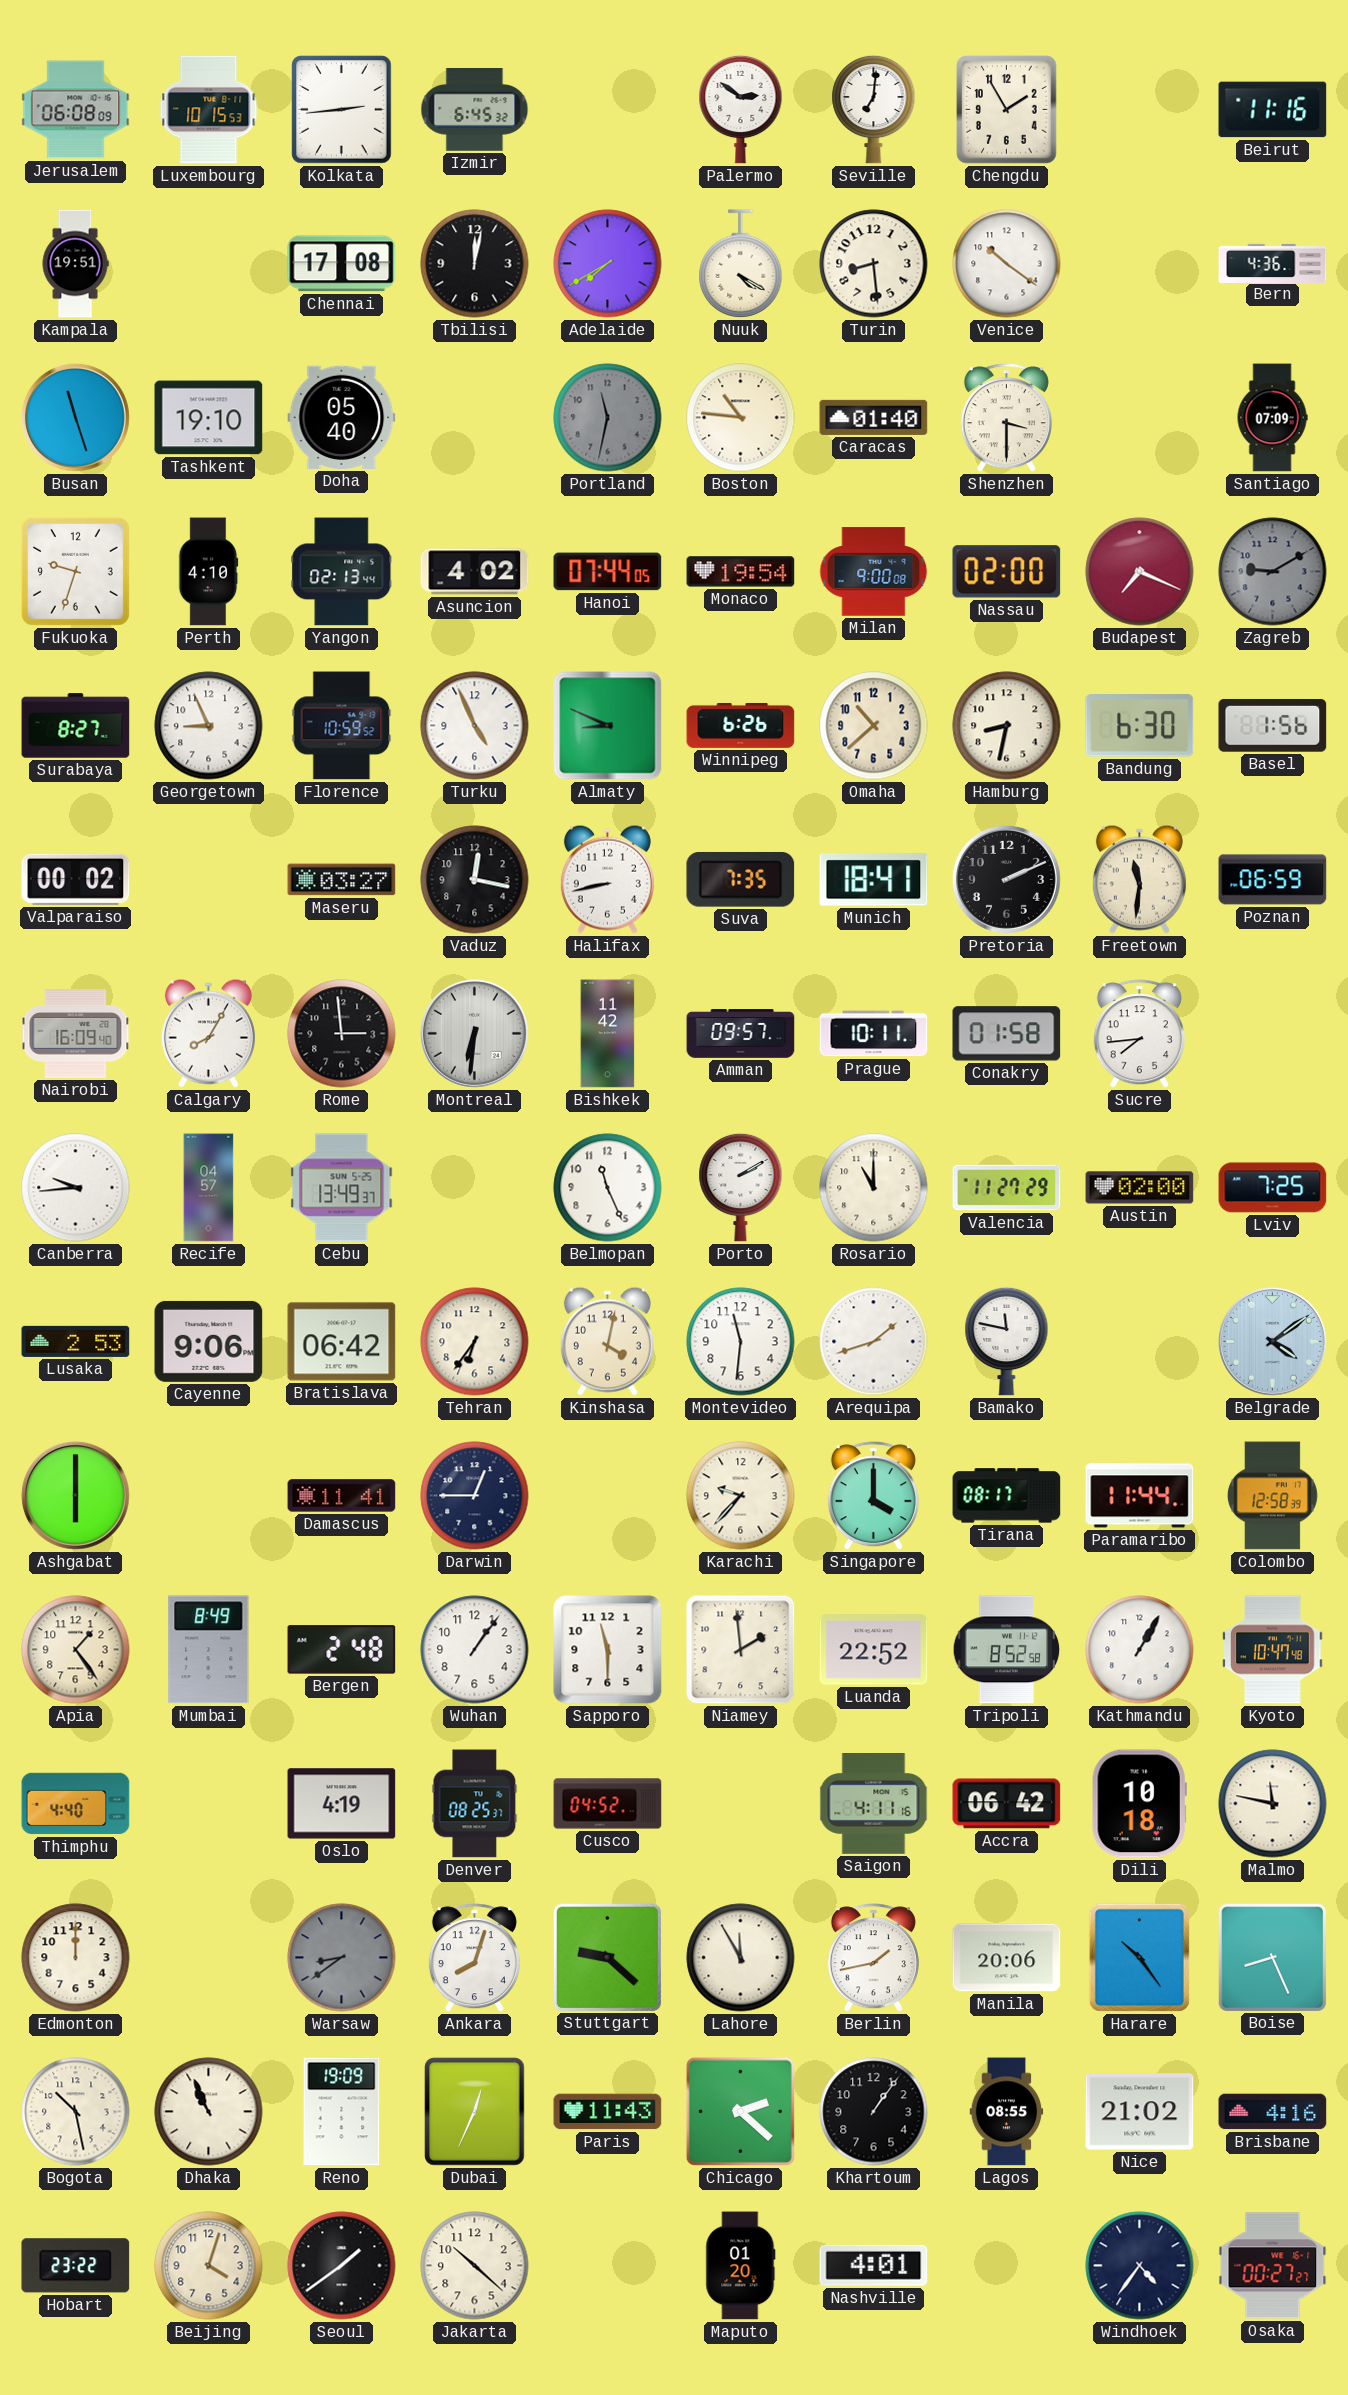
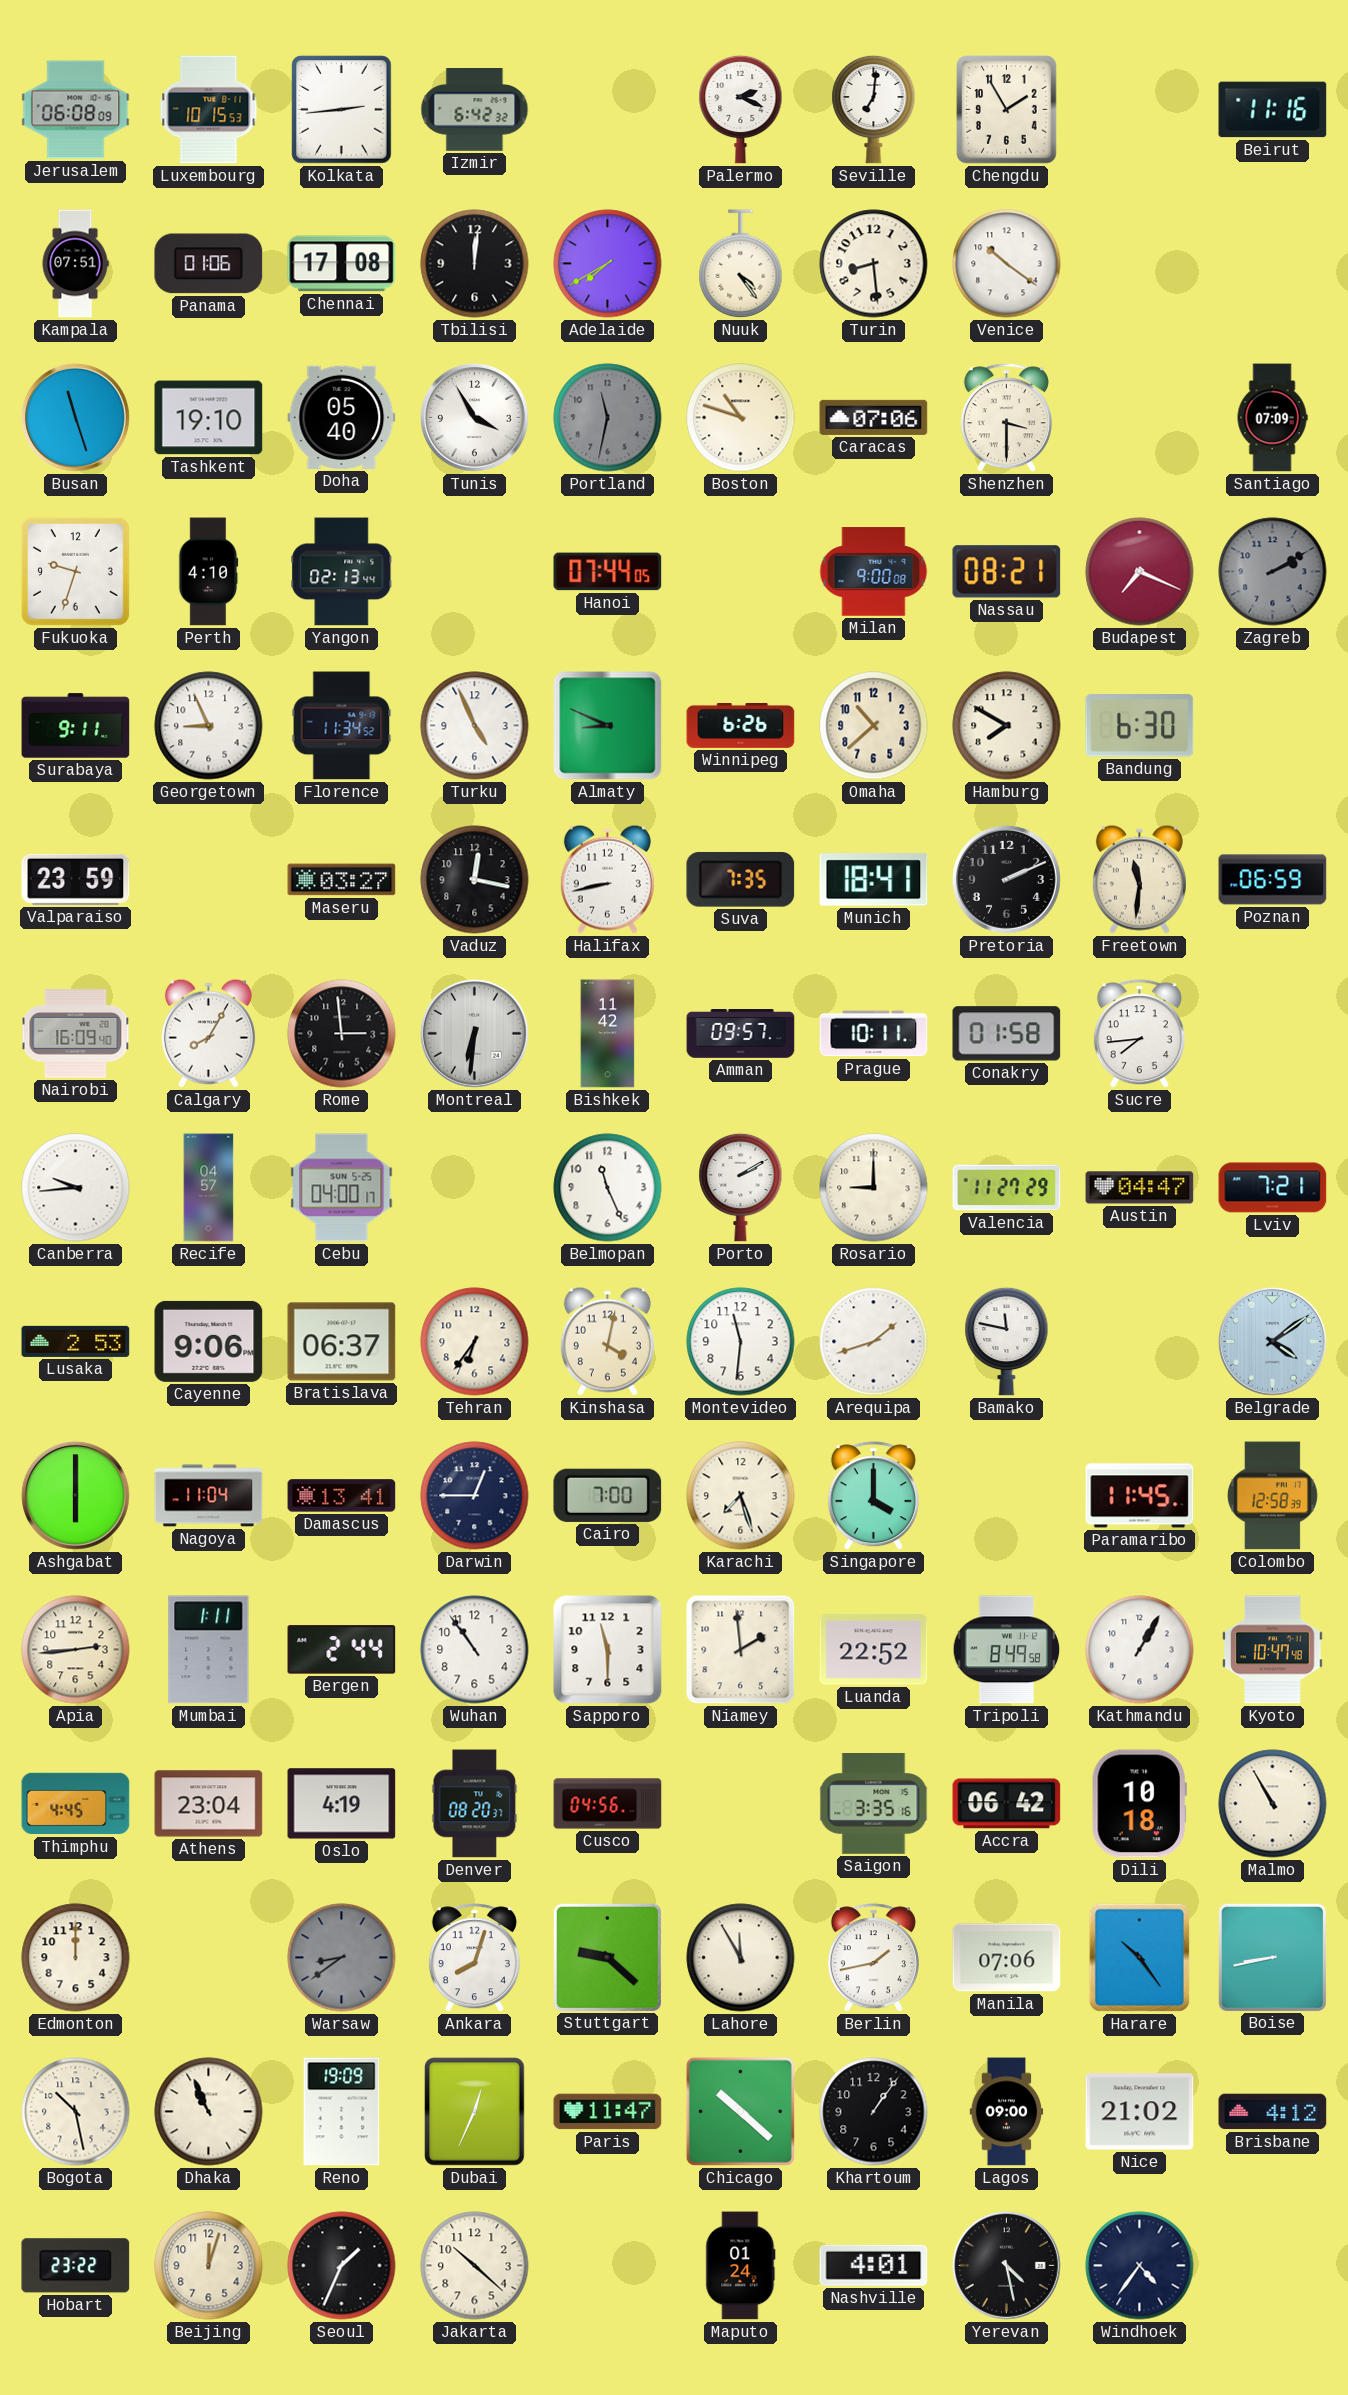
Izmir: 6:45 -> 6:42 (475, 110)
Palermo: 2:51 -> 2:19 (741, 109)
Kampala: 19:51 -> 07:51 (75, 264)
Panama: none -> 01:06 (209, 264)
Tbilisi: 12:02 -> 12:01 (475, 264)
Nuuk: 4:20 -> 4:24 (741, 264)
Bern: 4:36 -> none (1273, 263)
Tunis: none -> 3:55 (475, 418)
Boston: 10:46 -> 10:48 (741, 418)
Caracas: 01:40 -> 07:06 (874, 417)
Asuncion: 4:02 -> none (475, 572)
Monaco: 19:54 -> none (741, 572)
Nassau: 02:00 -> 08:21 (1007, 572)
Zagreb: 9:10 -> 2:10 (1273, 572)
Surabaya: 8:27 -> 9:11 (76, 726)
Florence: 10:59 -> 11:34 (342, 726)
Hamburg: 8:32 -> 7:50 (1007, 726)
Basel: 1:56 -> none (1273, 726)
Valparaiso: 00:02 -> 23:59 (76, 879)
Cebu: 13:49 -> 04:00 (342, 1188)
Rosario: 11:00 -> 9:00 (874, 1188)
Austin: 02:00 -> 04:47 (1140, 1188)
Lviv: 7:25 -> 7:21 (1273, 1188)
Bratislava: 06:42 -> 06:37 (342, 1342)
Nagoya: none -> 11:04 (209, 1496)
Damascus: 11:41 -> 13:41 (342, 1496)
Cairo: none -> 7:00 (608, 1495)
Karachi: 9:37 -> 7:27 (741, 1496)
Tirana: 08:17 -> none (1007, 1496)
Paramaribo: 11:44 -> 11:45 (1140, 1496)
Apia: 1:24 -> 2:44 (76, 1650)
Mumbai: 8:49 -> 1:11 (209, 1650)
Bergen: 2:48 -> 2:44 (342, 1650)
Wuhan: 1:06 -> 10:54 (475, 1650)
Tripoli: 8:52 -> 8:49 (1007, 1650)
Thimphu: 4:40 -> 4:45 (76, 1804)
Athens: none -> 23:04 (209, 1804)
Denver: 08:25 -> 08:20 (475, 1804)
Cusco: 04:52 -> 04:56 (608, 1804)
Saigon: 4:11 -> 3:35 (874, 1804)
Malmo: 11:47 -> 10:55 (1273, 1804)
Manila: 20:06 -> 07:06 (1007, 1958)
Boise: 8:26 -> 8:43 (1272, 1957)
Paris: 11:43 -> 11:47 (608, 2112)
Chicago: 2:22 -> 10:22 (740, 2111)
Lagos: 08:55 -> 09:00 (1007, 2112)
Brisbane: 4:16 -> 4:12 (1273, 2112)
Beijing: 4:03 -> 12:03 (209, 2266)
Seoul: 1:39 -> 1:34 (342, 2266)
Maputo: 01:20 -> 01:24 (741, 2266)
Yerevan: none -> 4:28 (1007, 2266)
Osaka: 00:27 -> none (1273, 2266)
